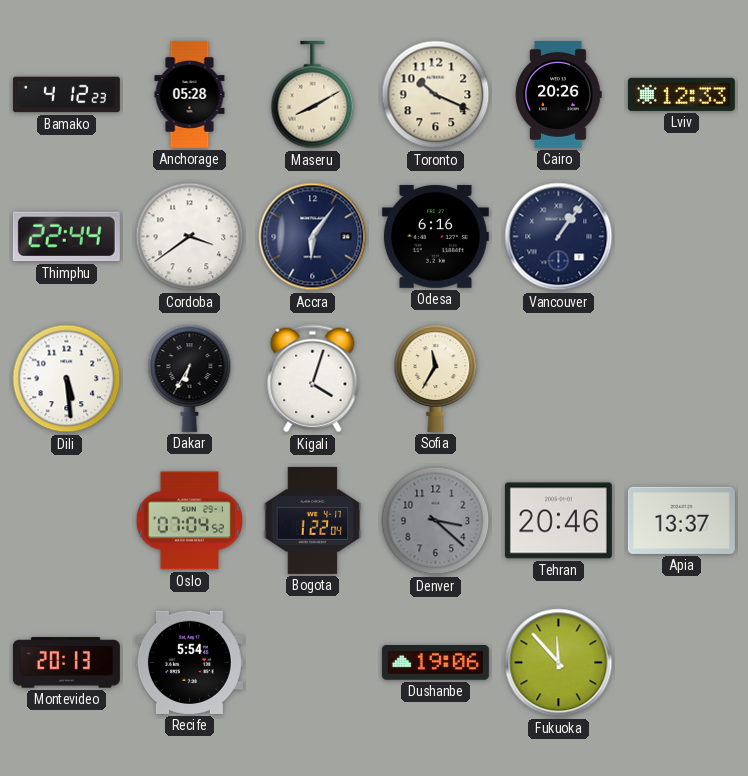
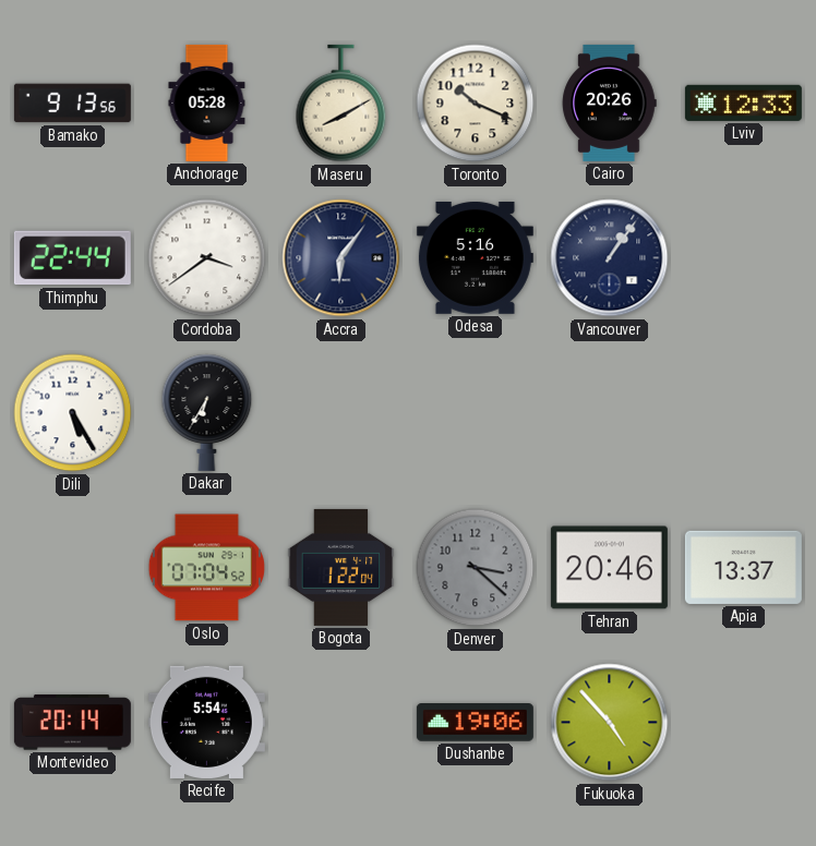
Bamako: 4:12 -> 9:13 (72, 104)
Odesa: 6:16 -> 5:16 (475, 257)
Dili: 5:29 -> 5:25 (73, 413)
Kigali: 4:03 -> none (313, 379)
Sofia: 11:35 -> none (436, 378)
Montevideo: 20:13 -> 20:14 (72, 723)
Fukuoka: 11:53 -> 4:53 (610, 723)
